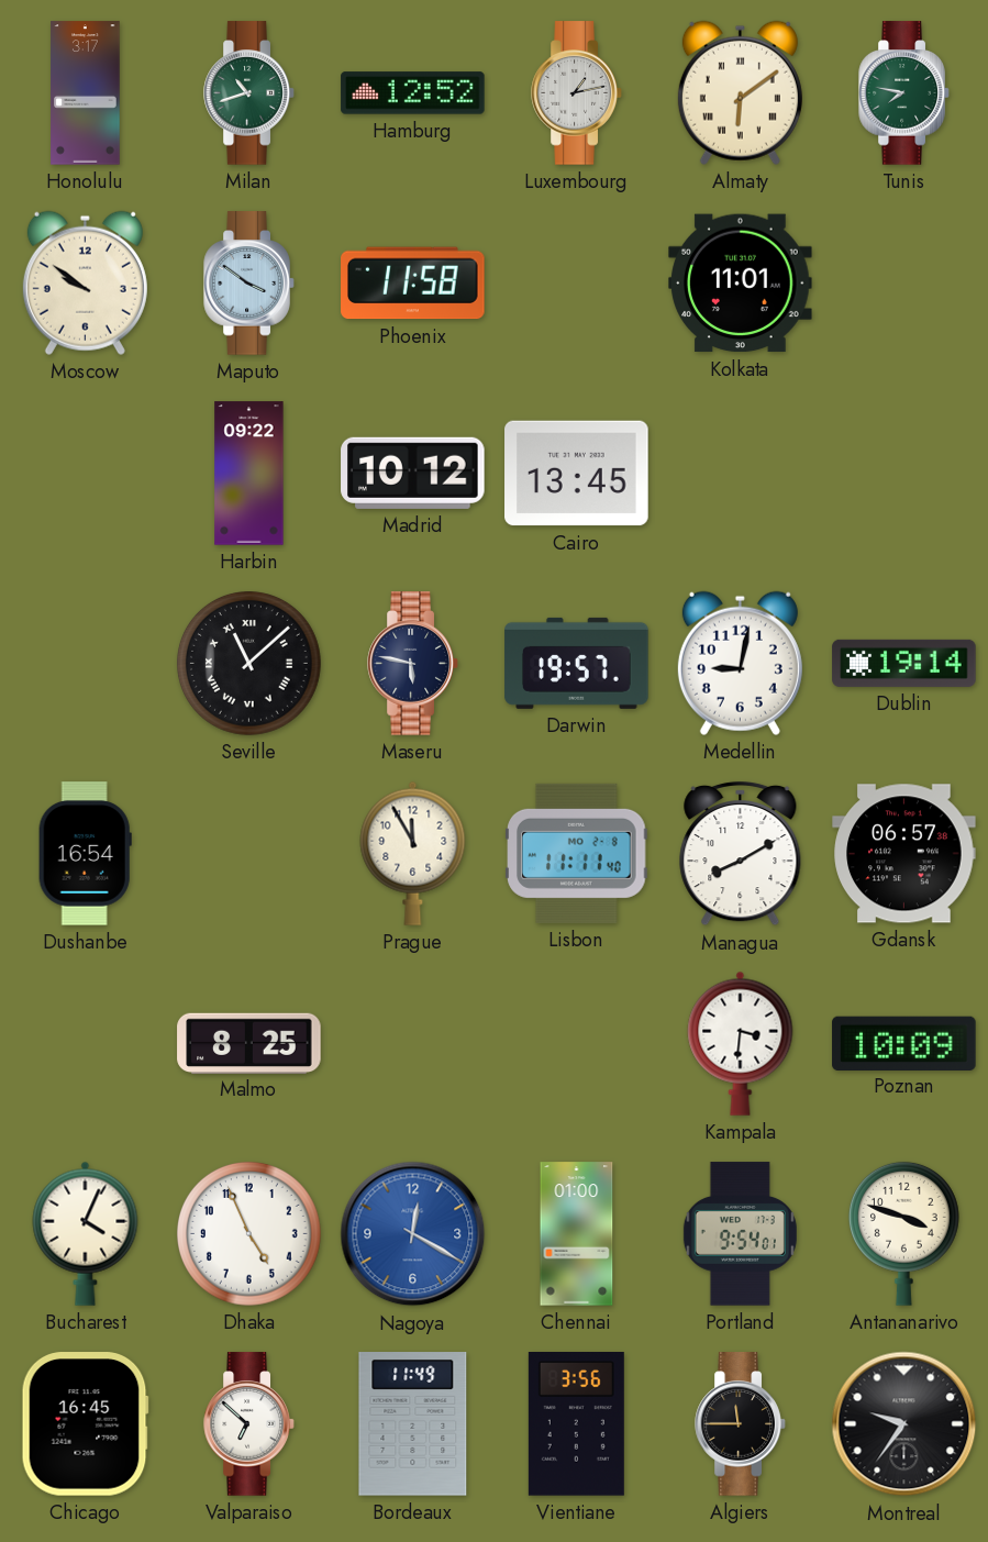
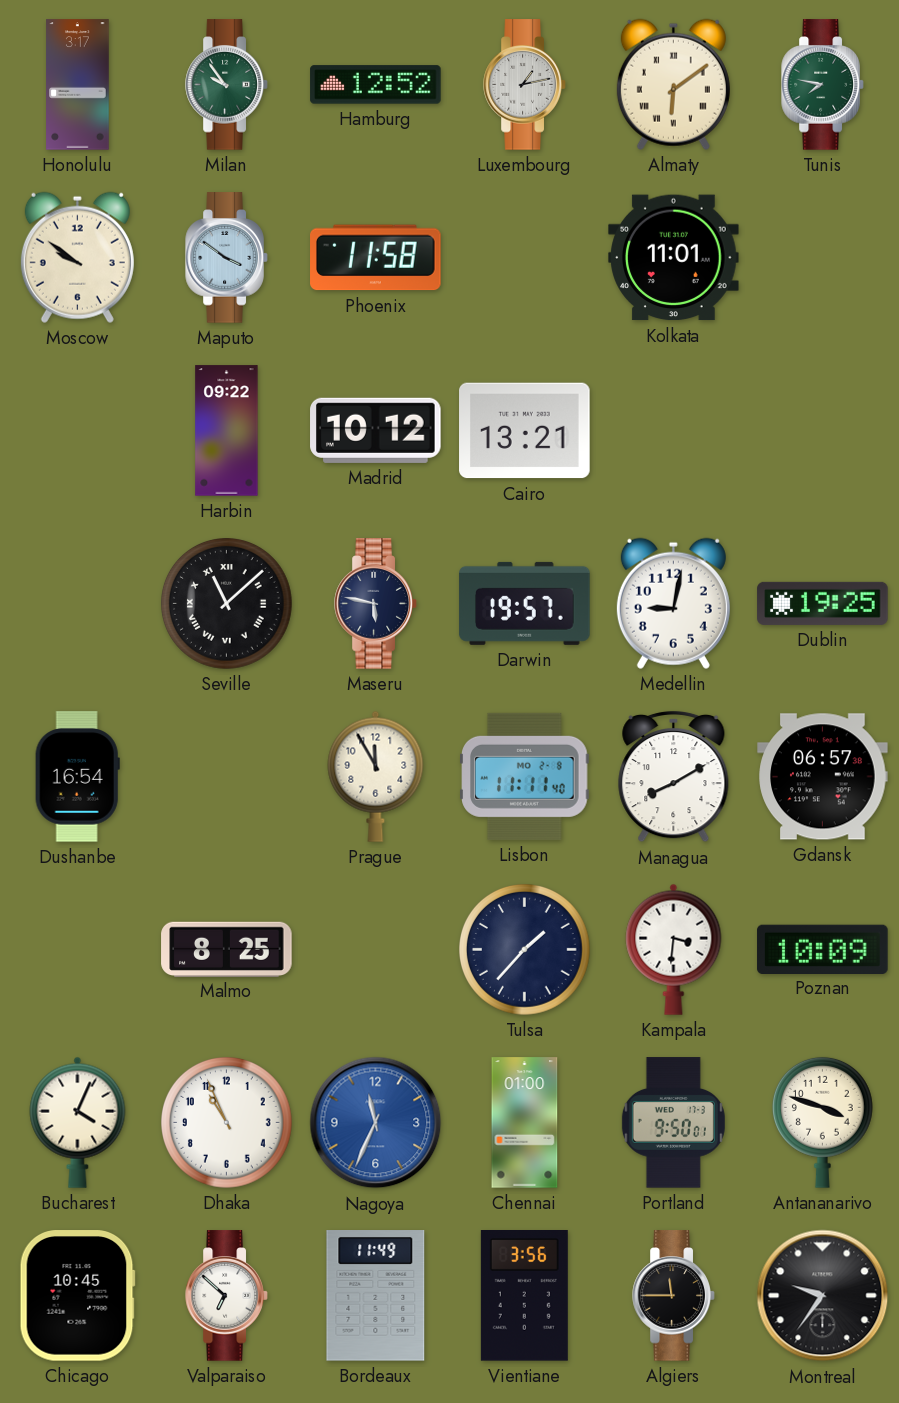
Milan: 10:42 -> 9:54 (227, 85)
Cairo: 13:45 -> 13:21 (525, 431)
Dublin: 19:14 -> 19:25 (823, 603)
Tulsa: none -> 1:37 (525, 950)
Dhaka: 4:56 -> 10:56 (227, 1123)
Nagoya: 12:20 -> 11:34 (376, 1123)
Portland: 9:54 -> 9:50 (673, 1123)
Chicago: 16:45 -> 10:45 (77, 1296)
